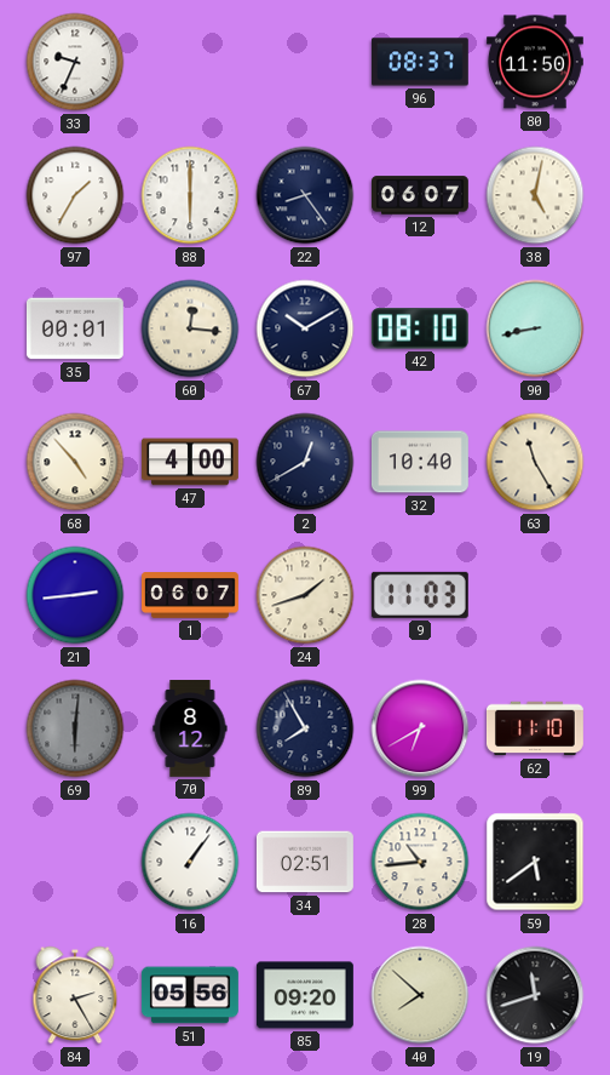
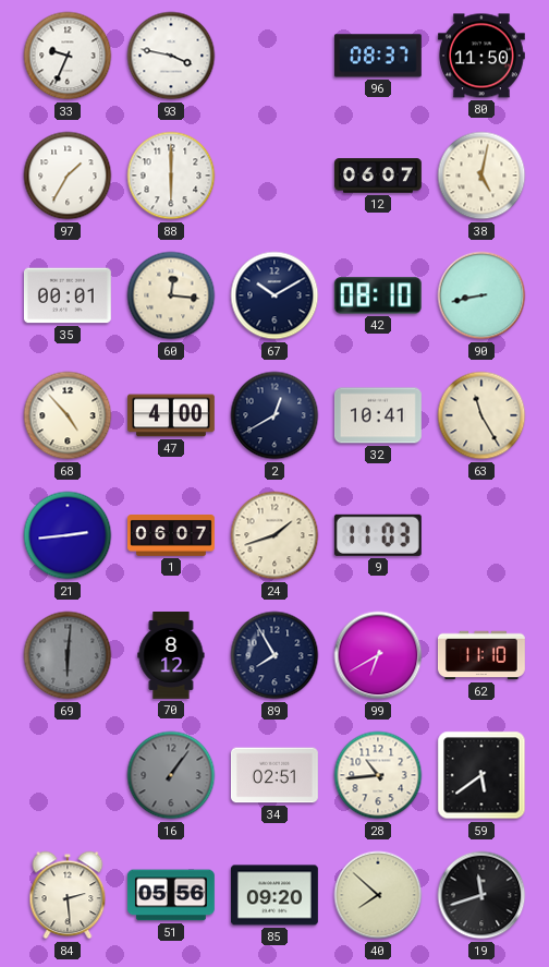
93: none -> 3:47 (171, 56)
22: 8:24 -> none (305, 195)
32: 10:40 -> 10:41 (378, 415)
16 dial: white -> grey (171, 775)
84: 2:25 -> 2:29 (68, 895)
